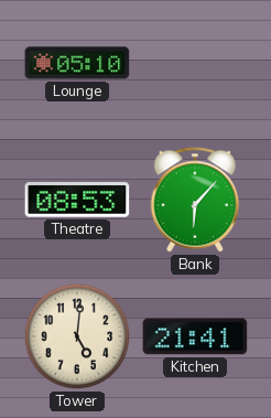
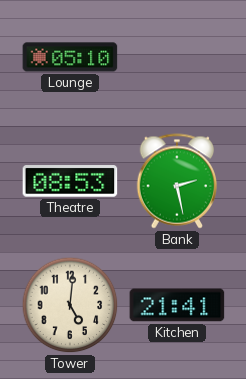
Bank: 6:07 -> 2:28 (177, 181)
